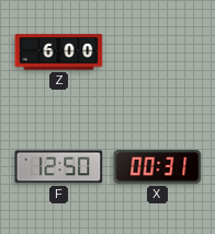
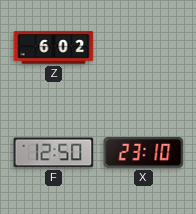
Z: 6:00 -> 6:02 (54, 48)
X: 00:31 -> 23:10 (144, 153)
